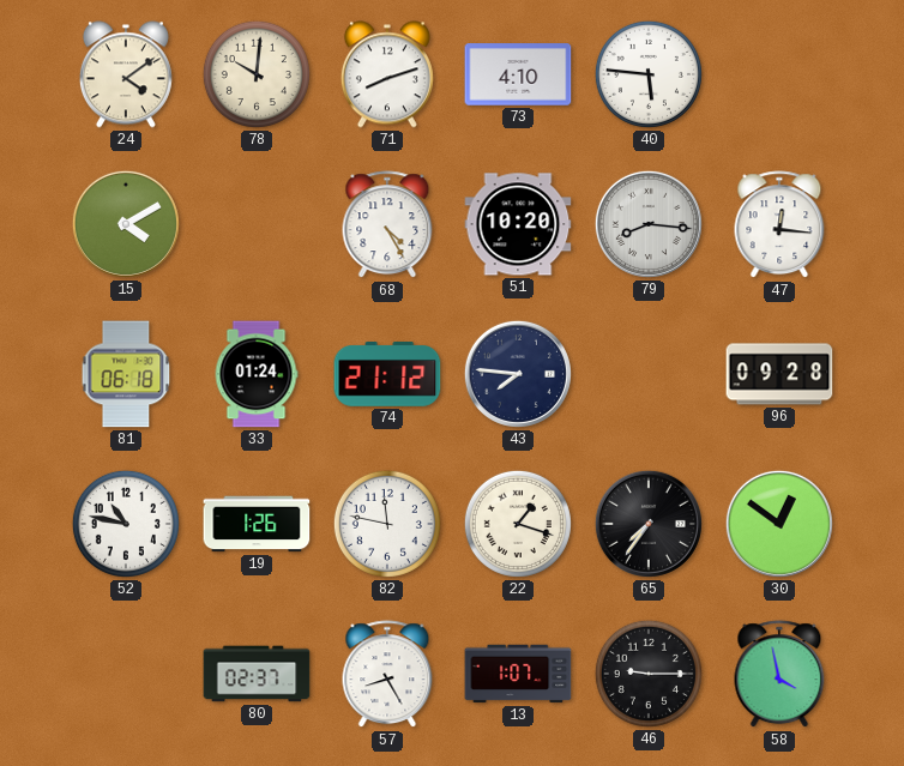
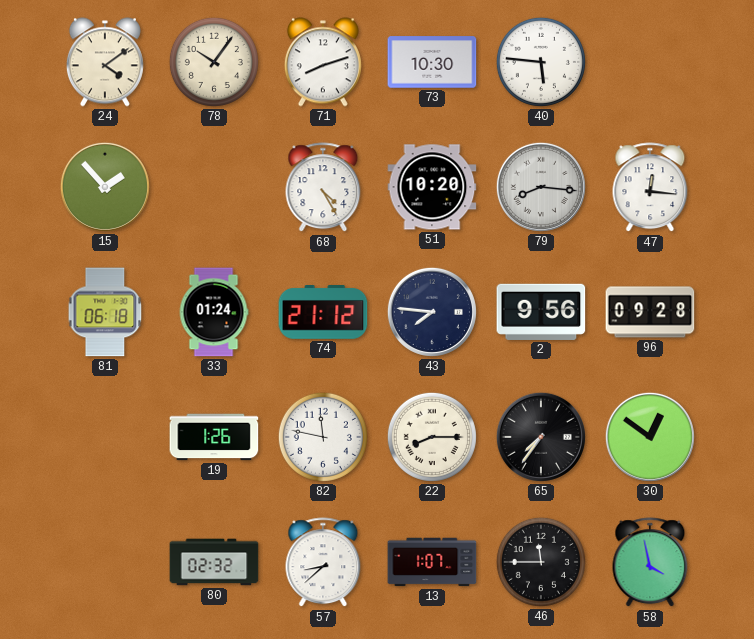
78: 10:01 -> 10:06 (214, 62)
73: 4:10 -> 10:30 (432, 62)
15: 4:10 -> 1:53 (105, 187)
2: none -> 9:56 (541, 312)
52: 10:47 -> none (126, 524)
22: 1:18 -> 8:15 (432, 437)
80: 02:37 -> 02:32 (214, 562)
57: 8:25 -> 8:38 (323, 563)
46: 9:15 -> 11:45 (541, 562)
